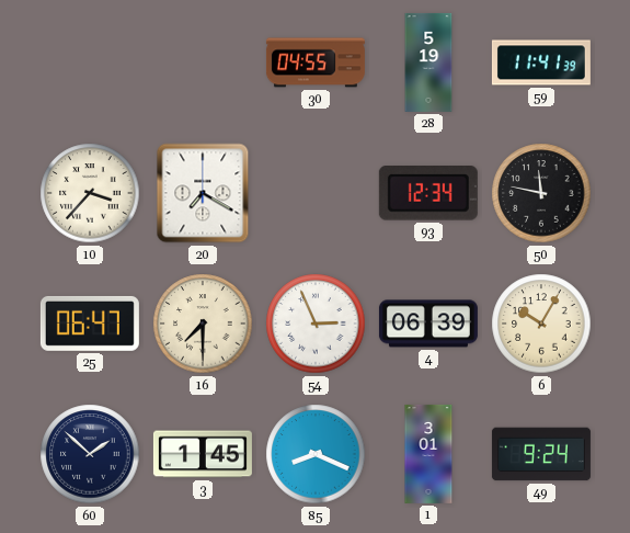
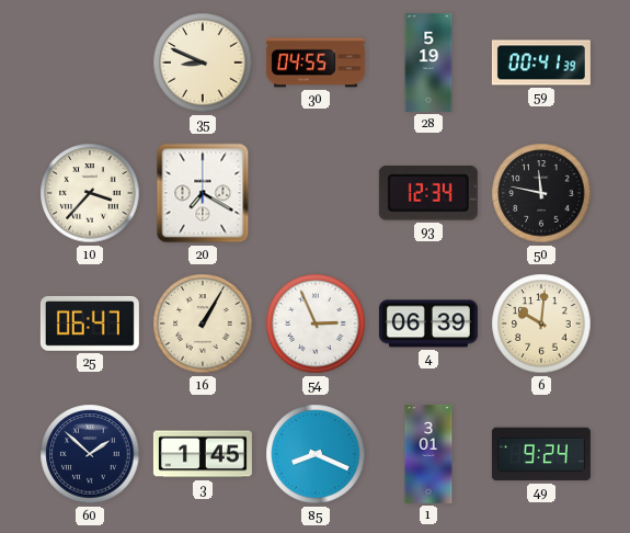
35: none -> 8:49 (203, 63)
59: 11:41 -> 00:41 (541, 63)
16: 7:30 -> 1:05 (203, 324)
6: 10:05 -> 10:01 (541, 324)
